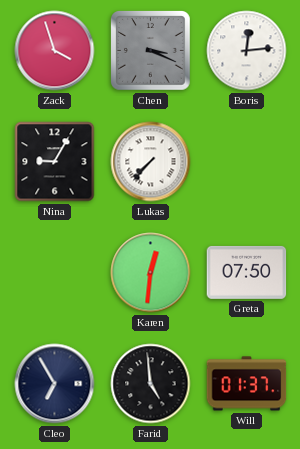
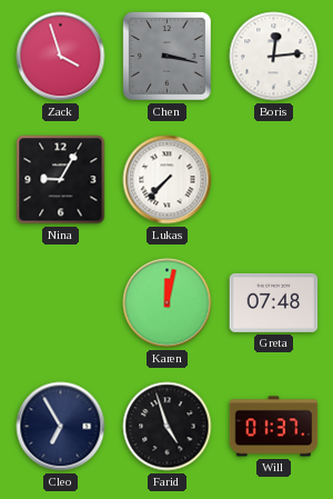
Chen: 3:19 -> 3:17 (168, 57)
Karen: 12:31 -> 12:02 (168, 303)
Greta: 07:50 -> 07:48 (274, 302)
Farid: 4:59 -> 4:57 (168, 427)
